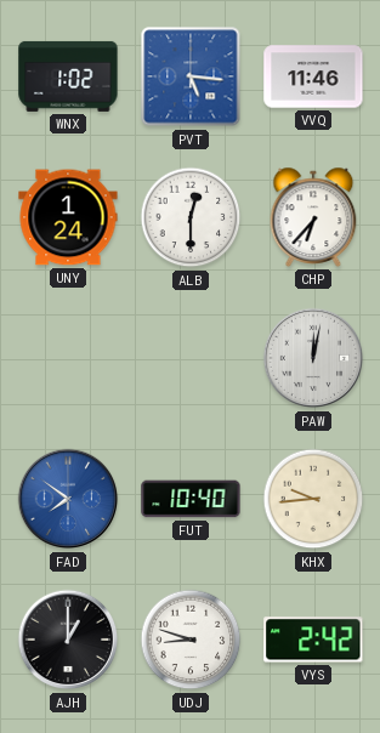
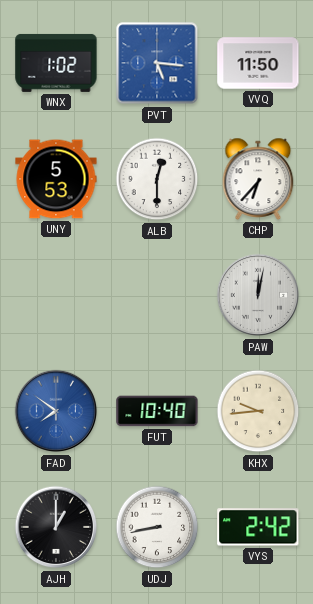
VVQ: 11:46 -> 11:50 (258, 63)
UNY: 1:24 -> 5:53 (56, 179)
UDJ: 8:48 -> 8:43 (157, 527)
